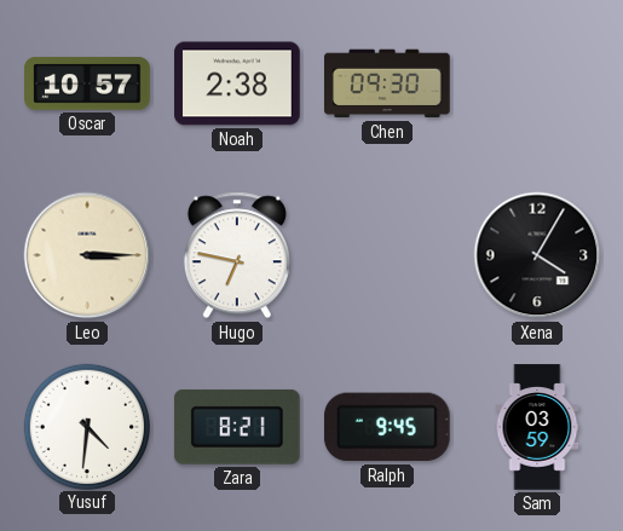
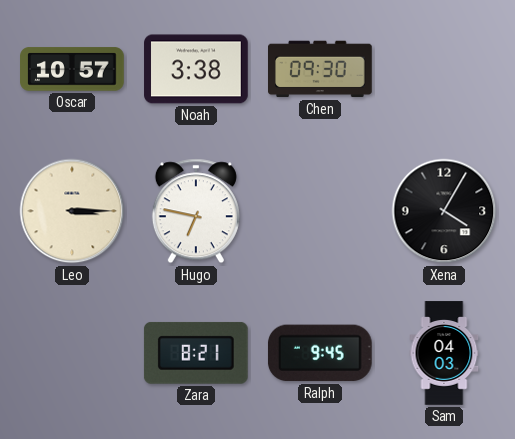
Noah: 2:38 -> 3:38 (196, 69)
Yusuf: 4:31 -> none (86, 426)
Sam: 03:59 -> 04:03 (444, 353)
